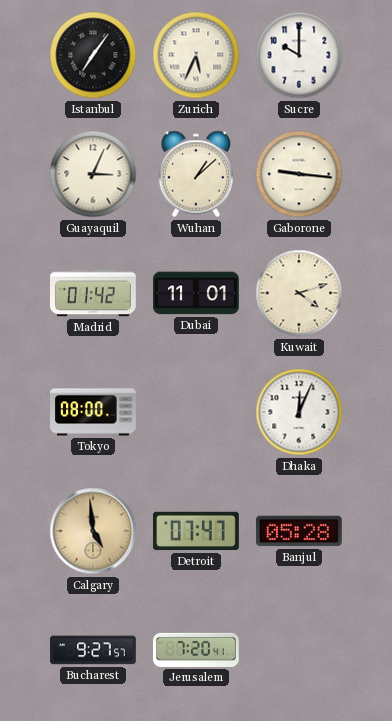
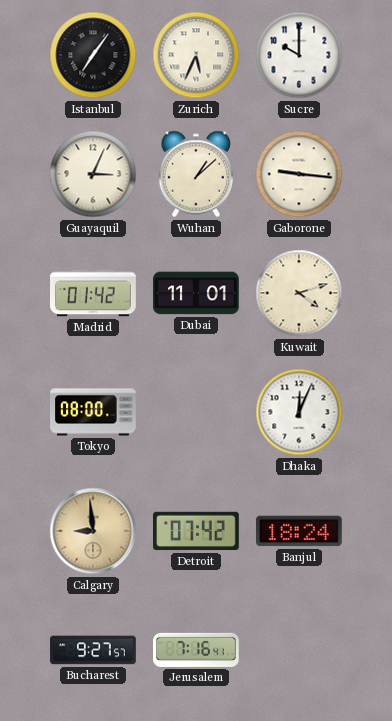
Calgary: 4:59 -> 8:59 (93, 531)
Detroit: 07:47 -> 07:42 (197, 531)
Banjul: 05:28 -> 18:24 (299, 531)
Jerusalem: 7:20 -> 7:16 (196, 650)
